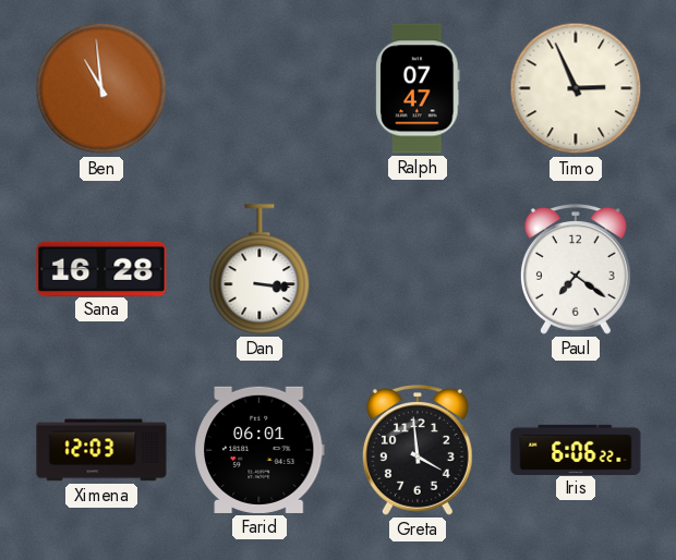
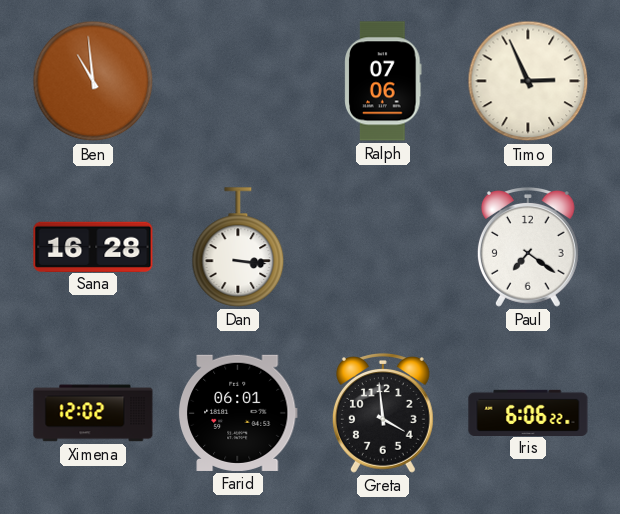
Ralph: 07:47 -> 07:06 (383, 81)
Ximena: 12:03 -> 12:02 (93, 413)
